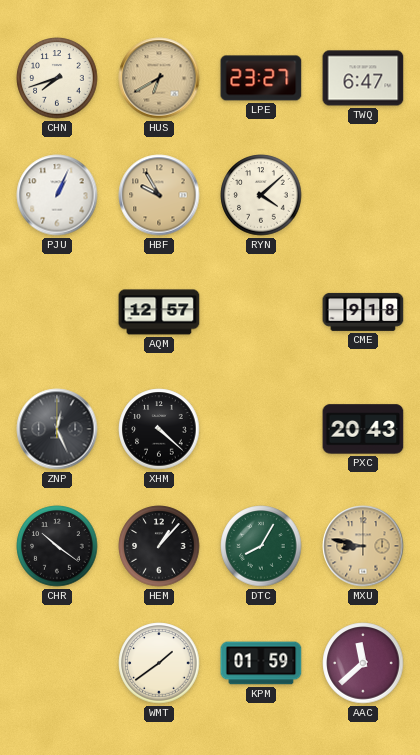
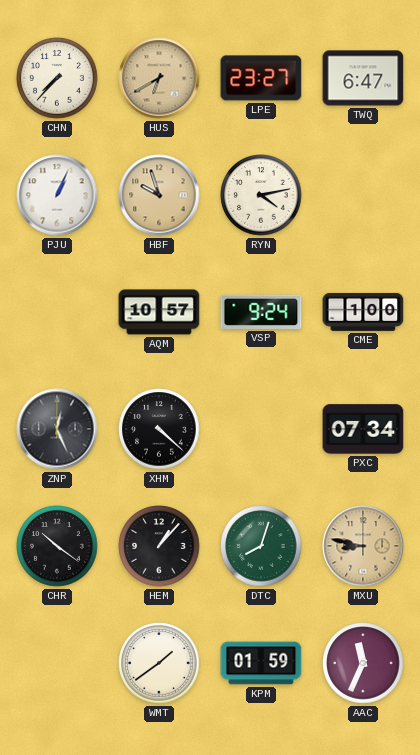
CHN: 7:42 -> 7:37 (57, 78)
HBF: 9:55 -> 9:57 (159, 195)
RYN: 4:08 -> 4:13 (261, 195)
AQM: 12:57 -> 10:57 (159, 312)
VSP: none -> 9:24 (261, 312)
CME: 9:18 -> 1:00 (363, 312)
PXC: 20:43 -> 07:34 (363, 429)
DTC: 8:05 -> 8:03 (261, 546)
AAC: 11:38 -> 11:34 (363, 663)
